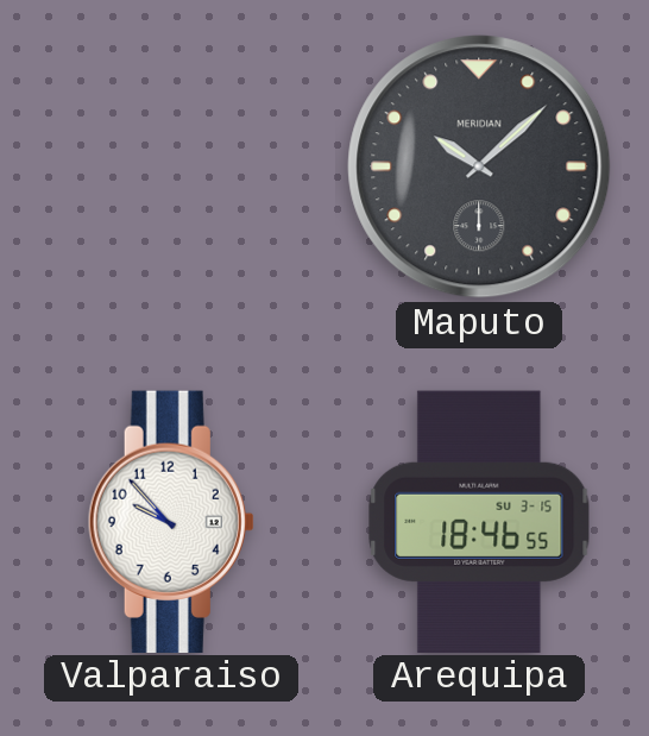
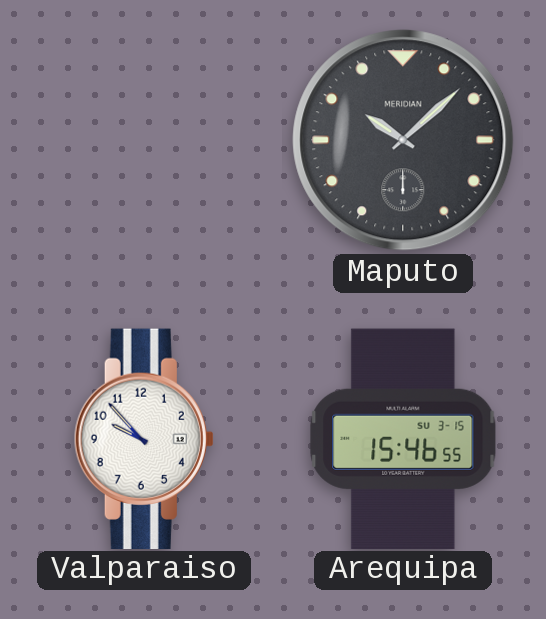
Arequipa: 18:46 -> 15:46 (403, 438)
